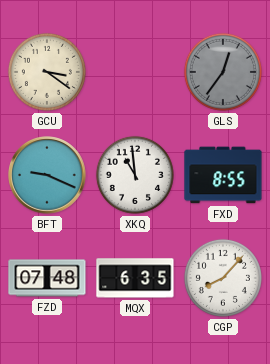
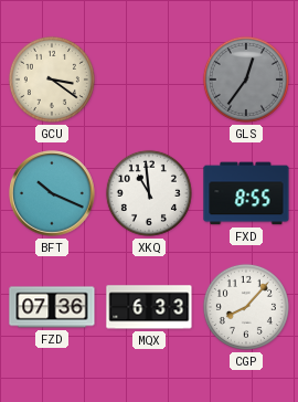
BFT: 9:19 -> 10:19 (52, 193)
FZD: 07:48 -> 07:36 (52, 307)
MQX: 6:35 -> 6:33 (149, 307)
